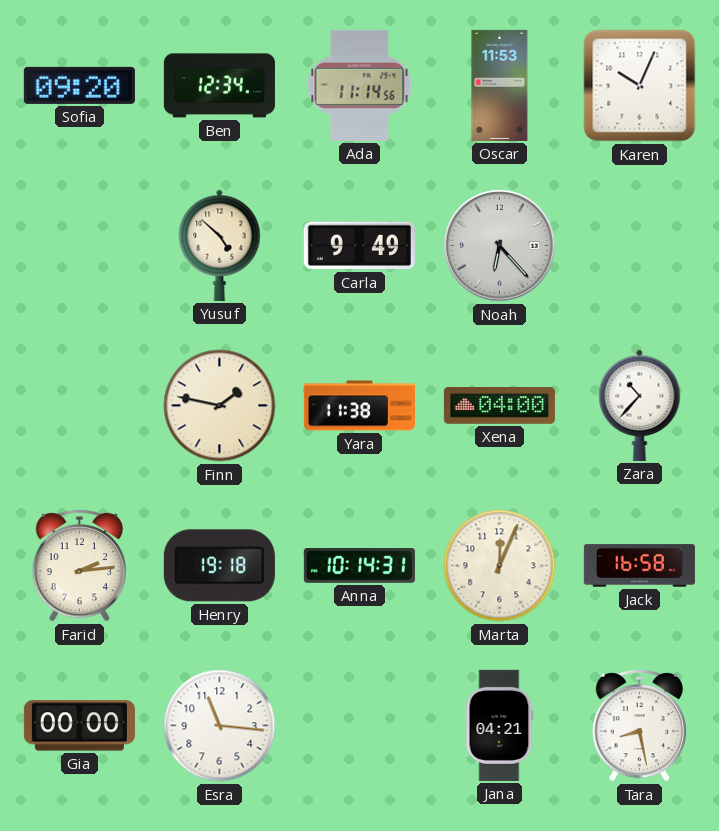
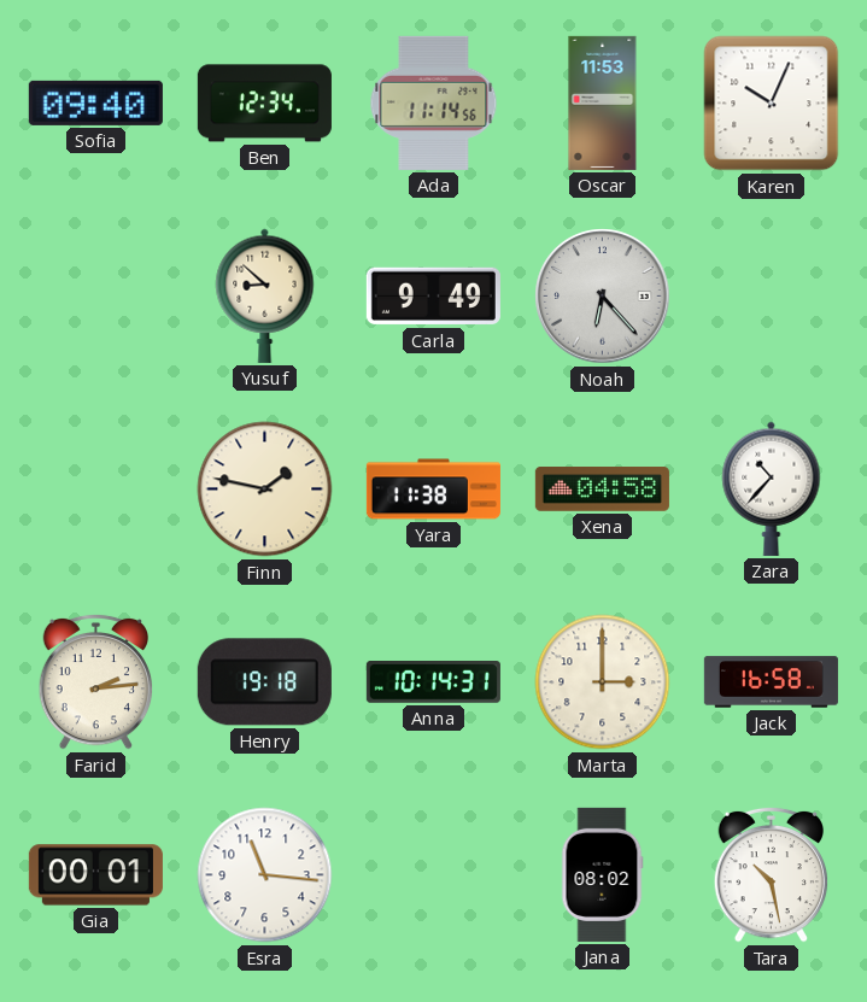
Sofia: 09:20 -> 09:40 (95, 102)
Yusuf: 4:52 -> 8:52 (265, 295)
Xena: 04:00 -> 04:58 (602, 490)
Marta: 12:04 -> 3:00 (603, 682)
Gia: 00:00 -> 00:01 (95, 875)
Jana: 04:21 -> 08:02 (602, 874)
Tara: 8:28 -> 10:28 (772, 874)
